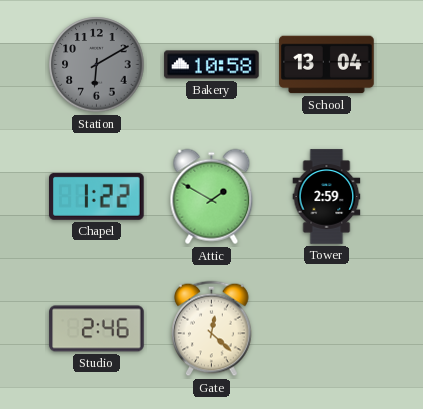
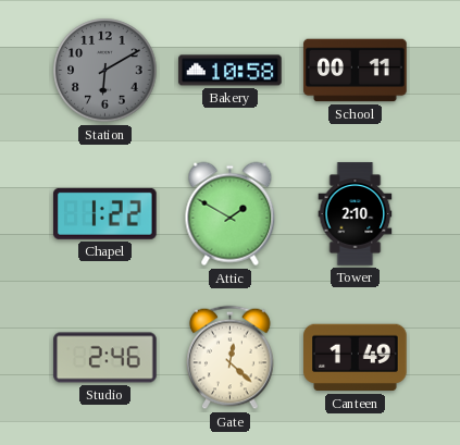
School: 13:04 -> 00:11 (356, 71)
Tower: 2:59 -> 2:10 (356, 214)
Canteen: none -> 1:49 (356, 358)
